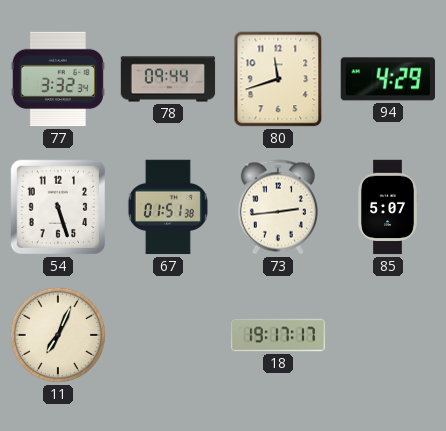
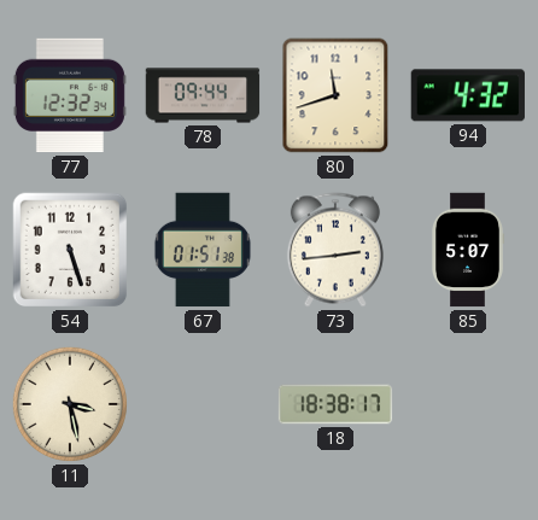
77: 3:32 -> 12:32 (70, 95)
94: 4:29 -> 4:32 (468, 95)
11: 7:04 -> 3:28 (70, 404)
18: 19:17 -> 18:38 (335, 404)
